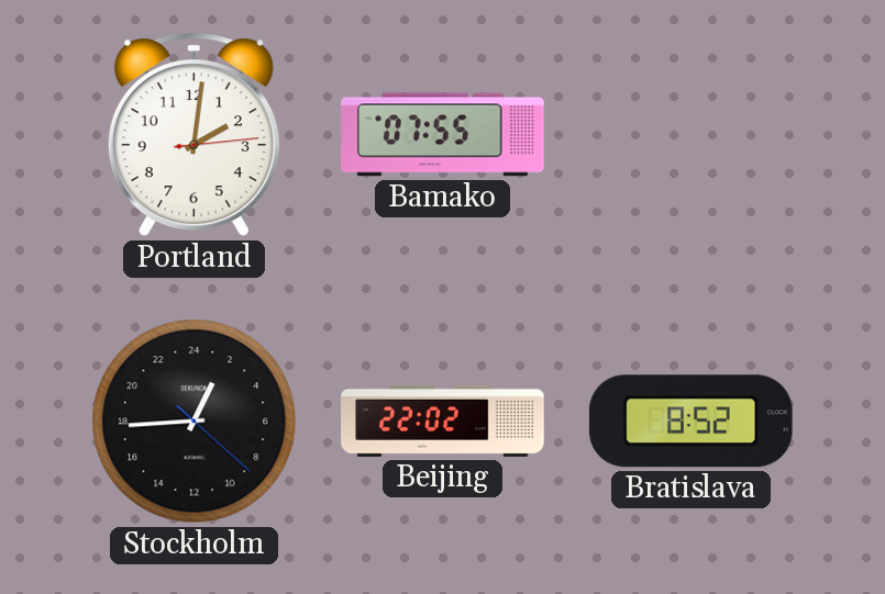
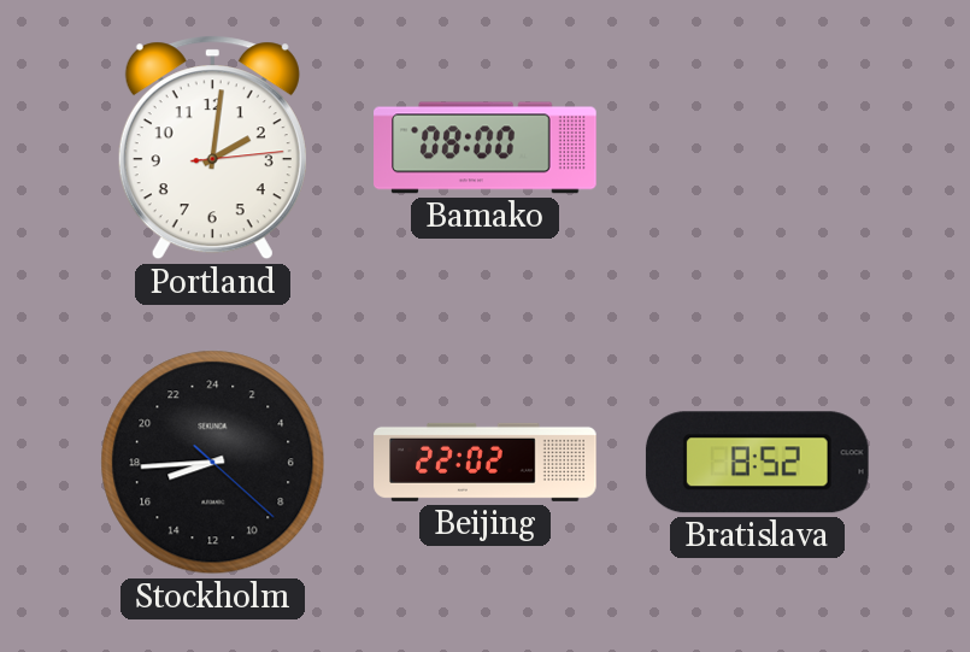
Bamako: 07:55 -> 08:00 (486, 148)
Stockholm: 1:44 -> 16:44 (213, 463)
